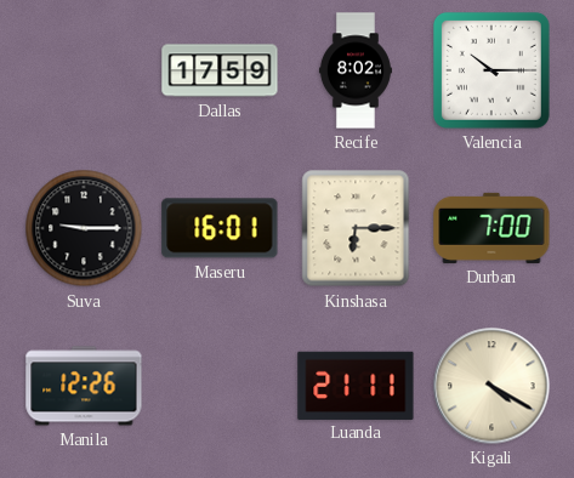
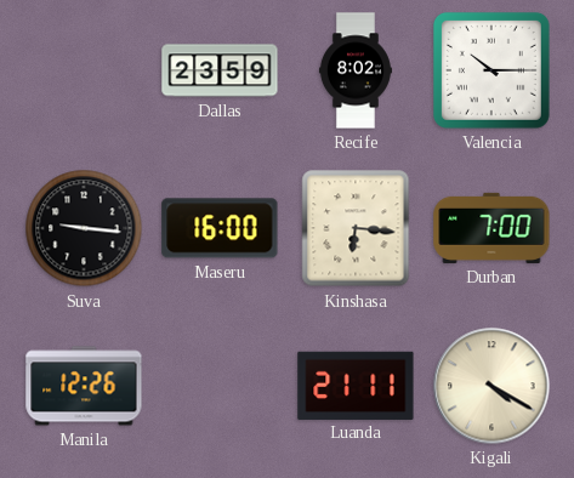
Dallas: 17:59 -> 23:59 (220, 70)
Suva: 9:15 -> 9:16 (84, 228)
Maseru: 16:01 -> 16:00 (220, 228)
Kinshasa: 6:15 -> 6:16 (356, 228)
